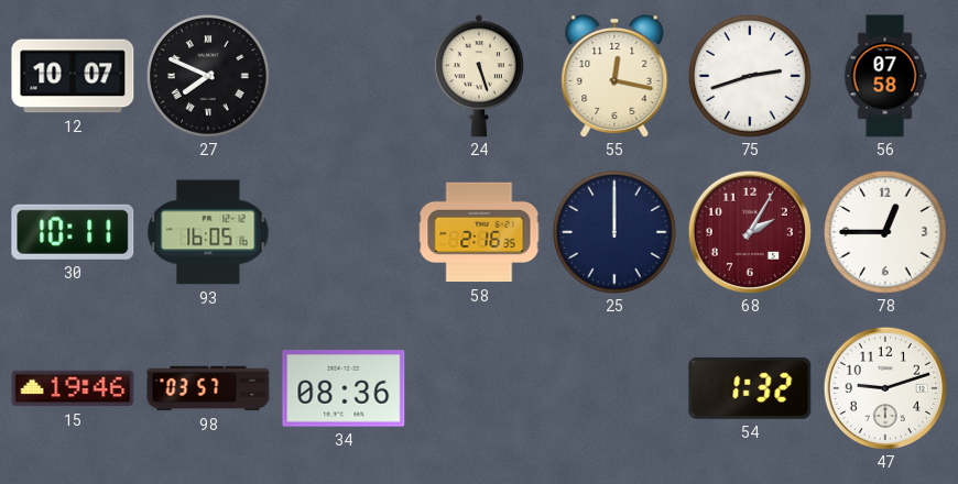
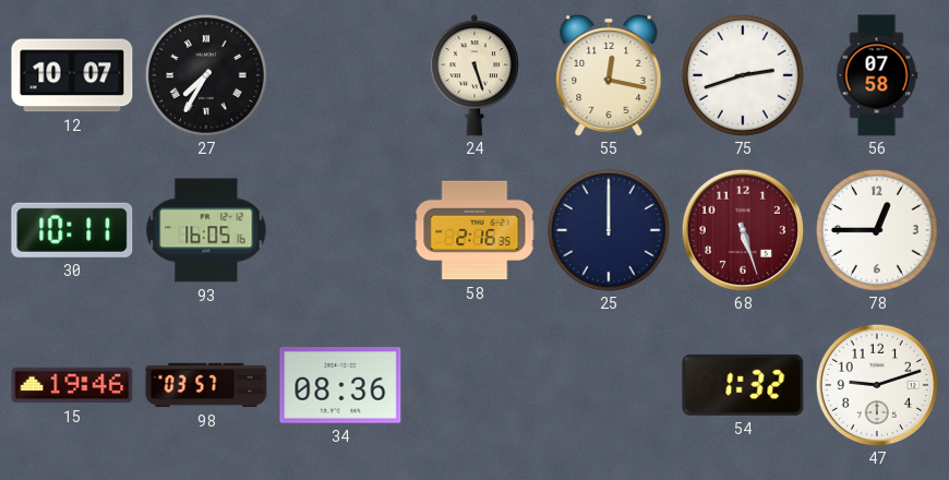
27: 7:49 -> 7:35 (207, 76)
68: 2:05 -> 5:27 (742, 229)
